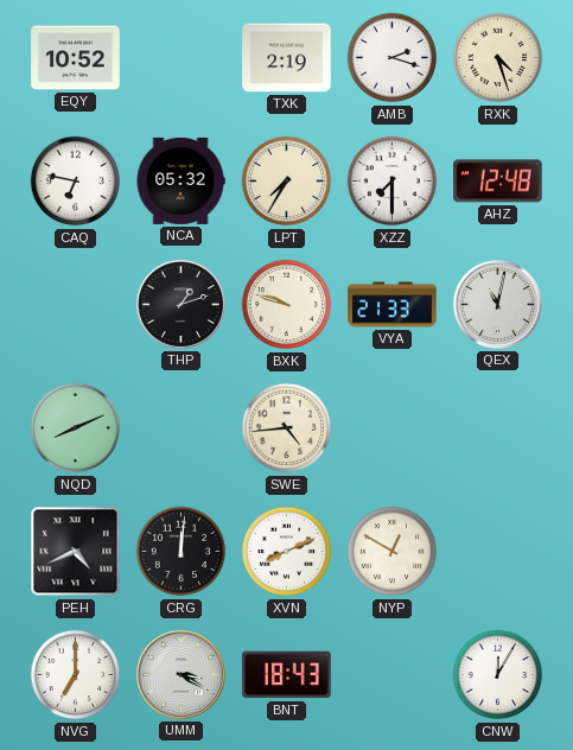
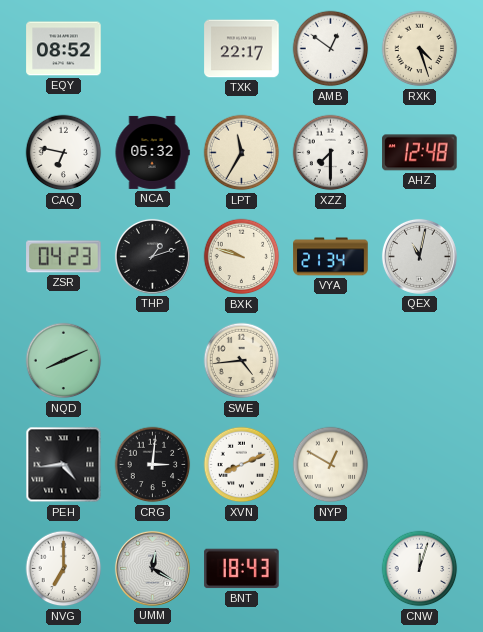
EQY: 10:52 -> 08:52 (64, 49)
TXK: 2:19 -> 22:17 (242, 49)
AMB: 2:18 -> 12:51 (331, 49)
LPT: 7:35 -> 11:35 (242, 153)
ZSR: none -> 04:23 (64, 257)
VYA: 21:33 -> 21:34 (331, 257)
PEH: 4:41 -> 4:44 (64, 465)
CRG: 12:01 -> 3:01 (153, 465)
UMM: 3:20 -> 12:20 (152, 568)
CNW: 12:05 -> 12:03 (420, 569)
